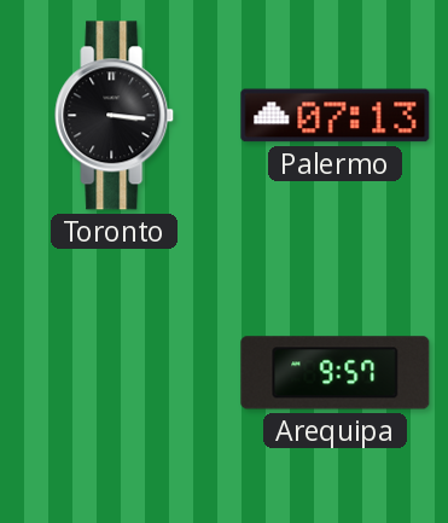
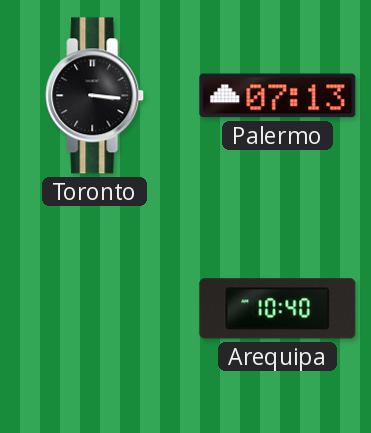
Arequipa: 9:57 -> 10:40 (278, 309)
